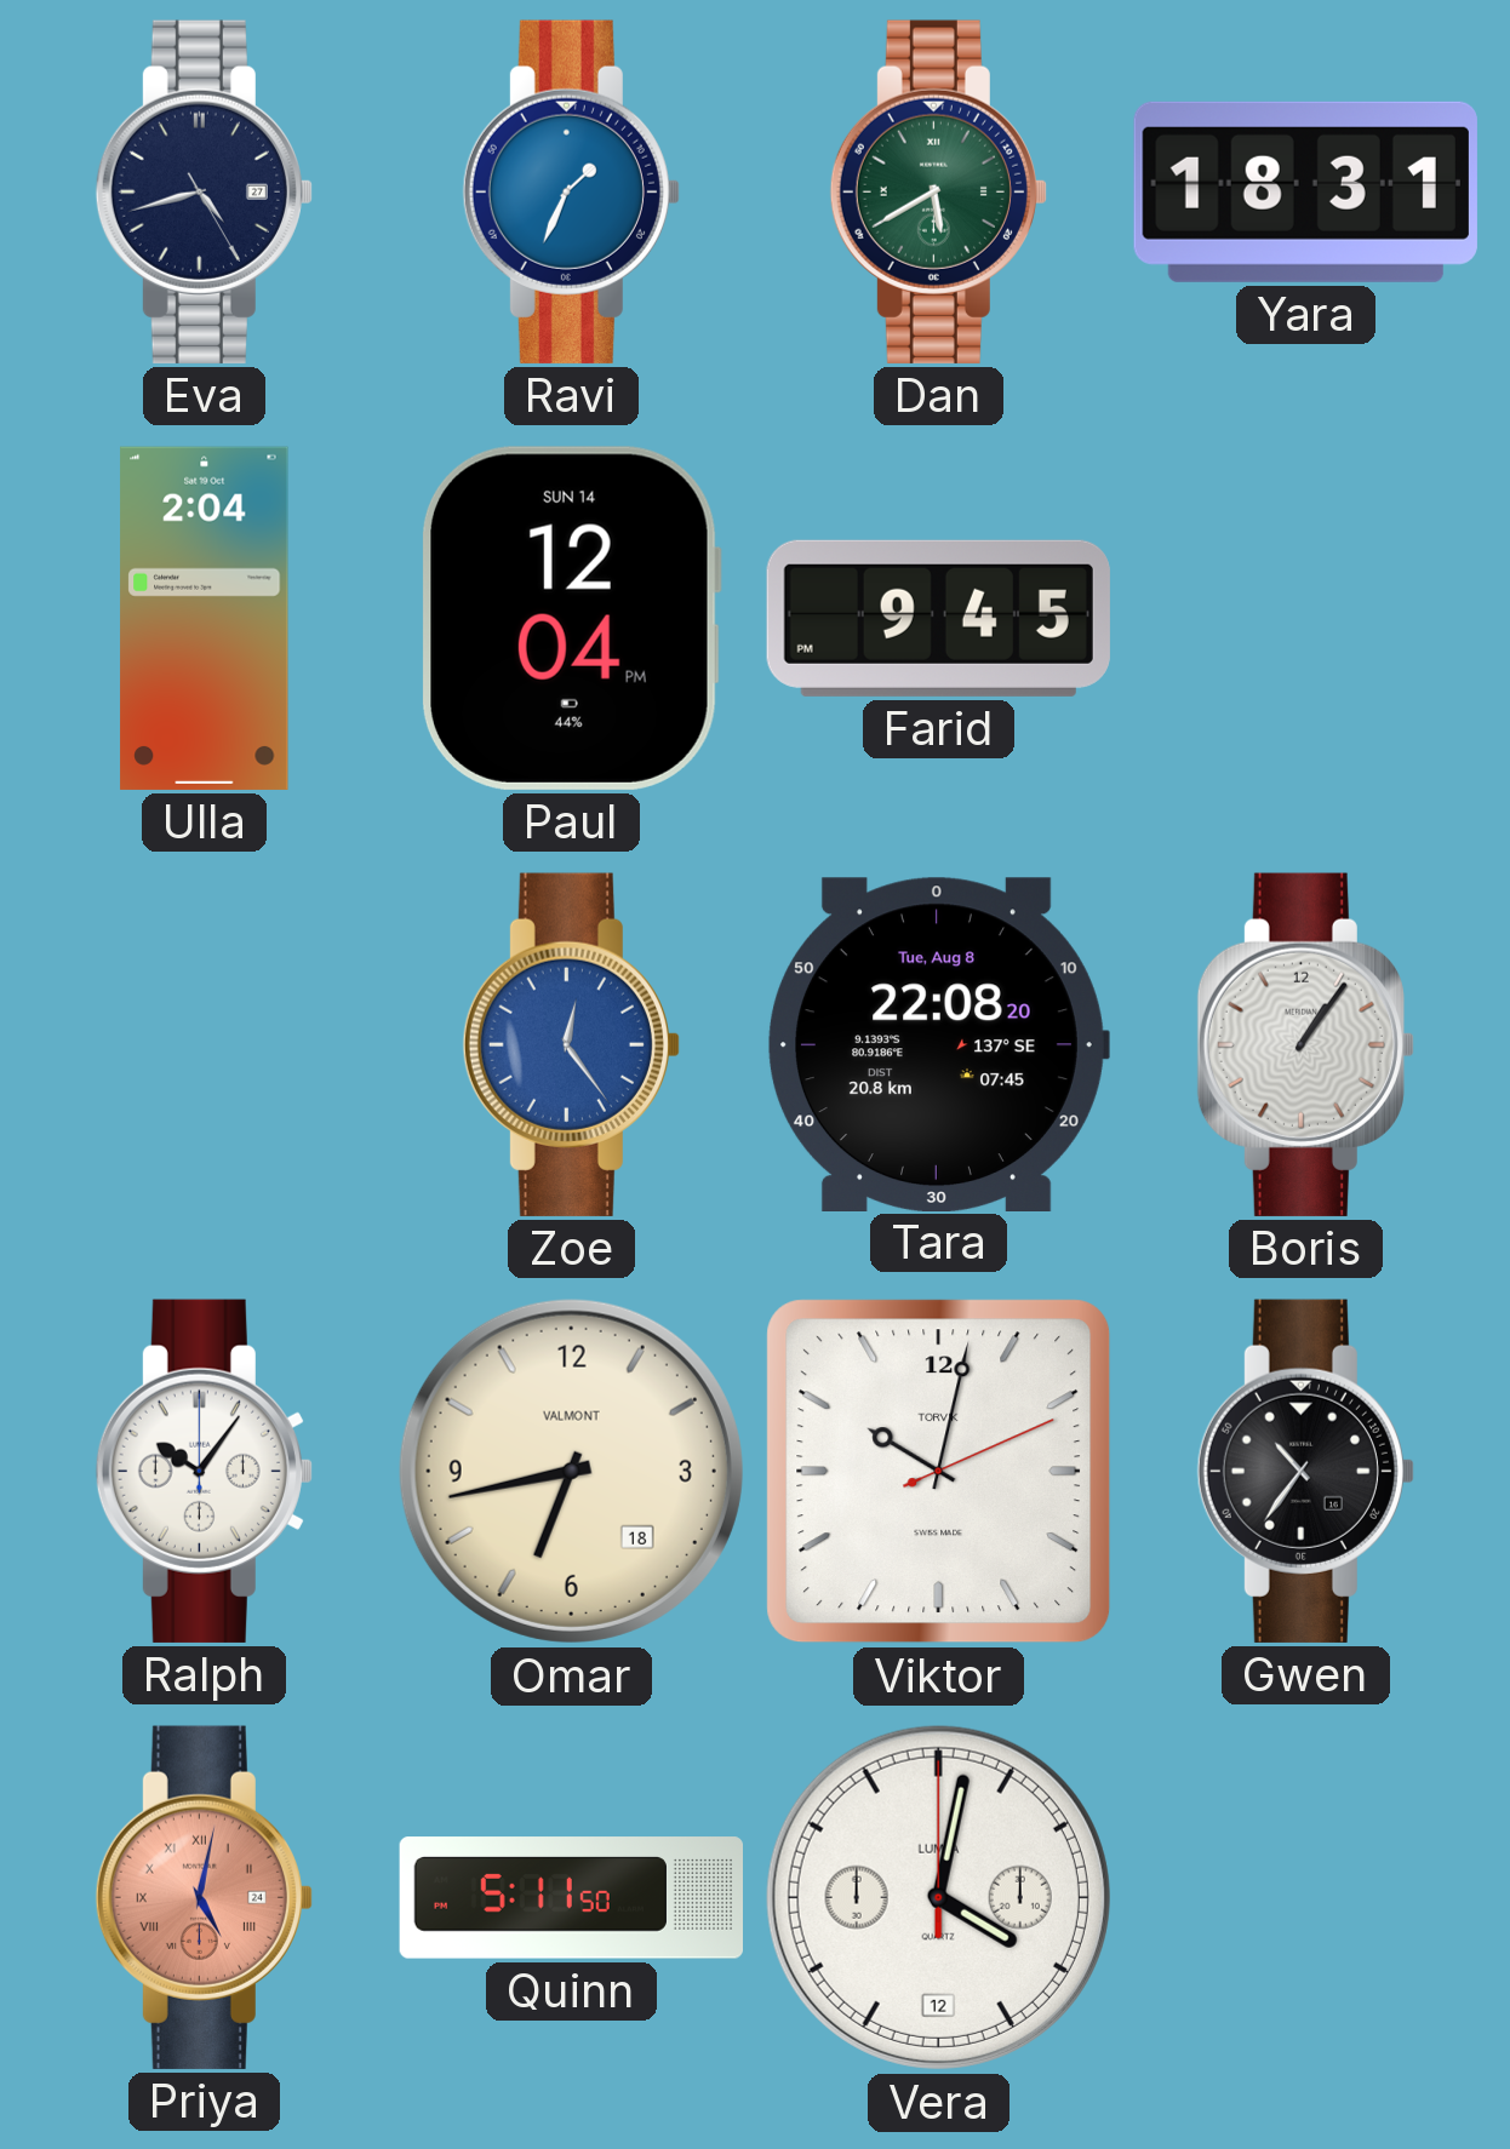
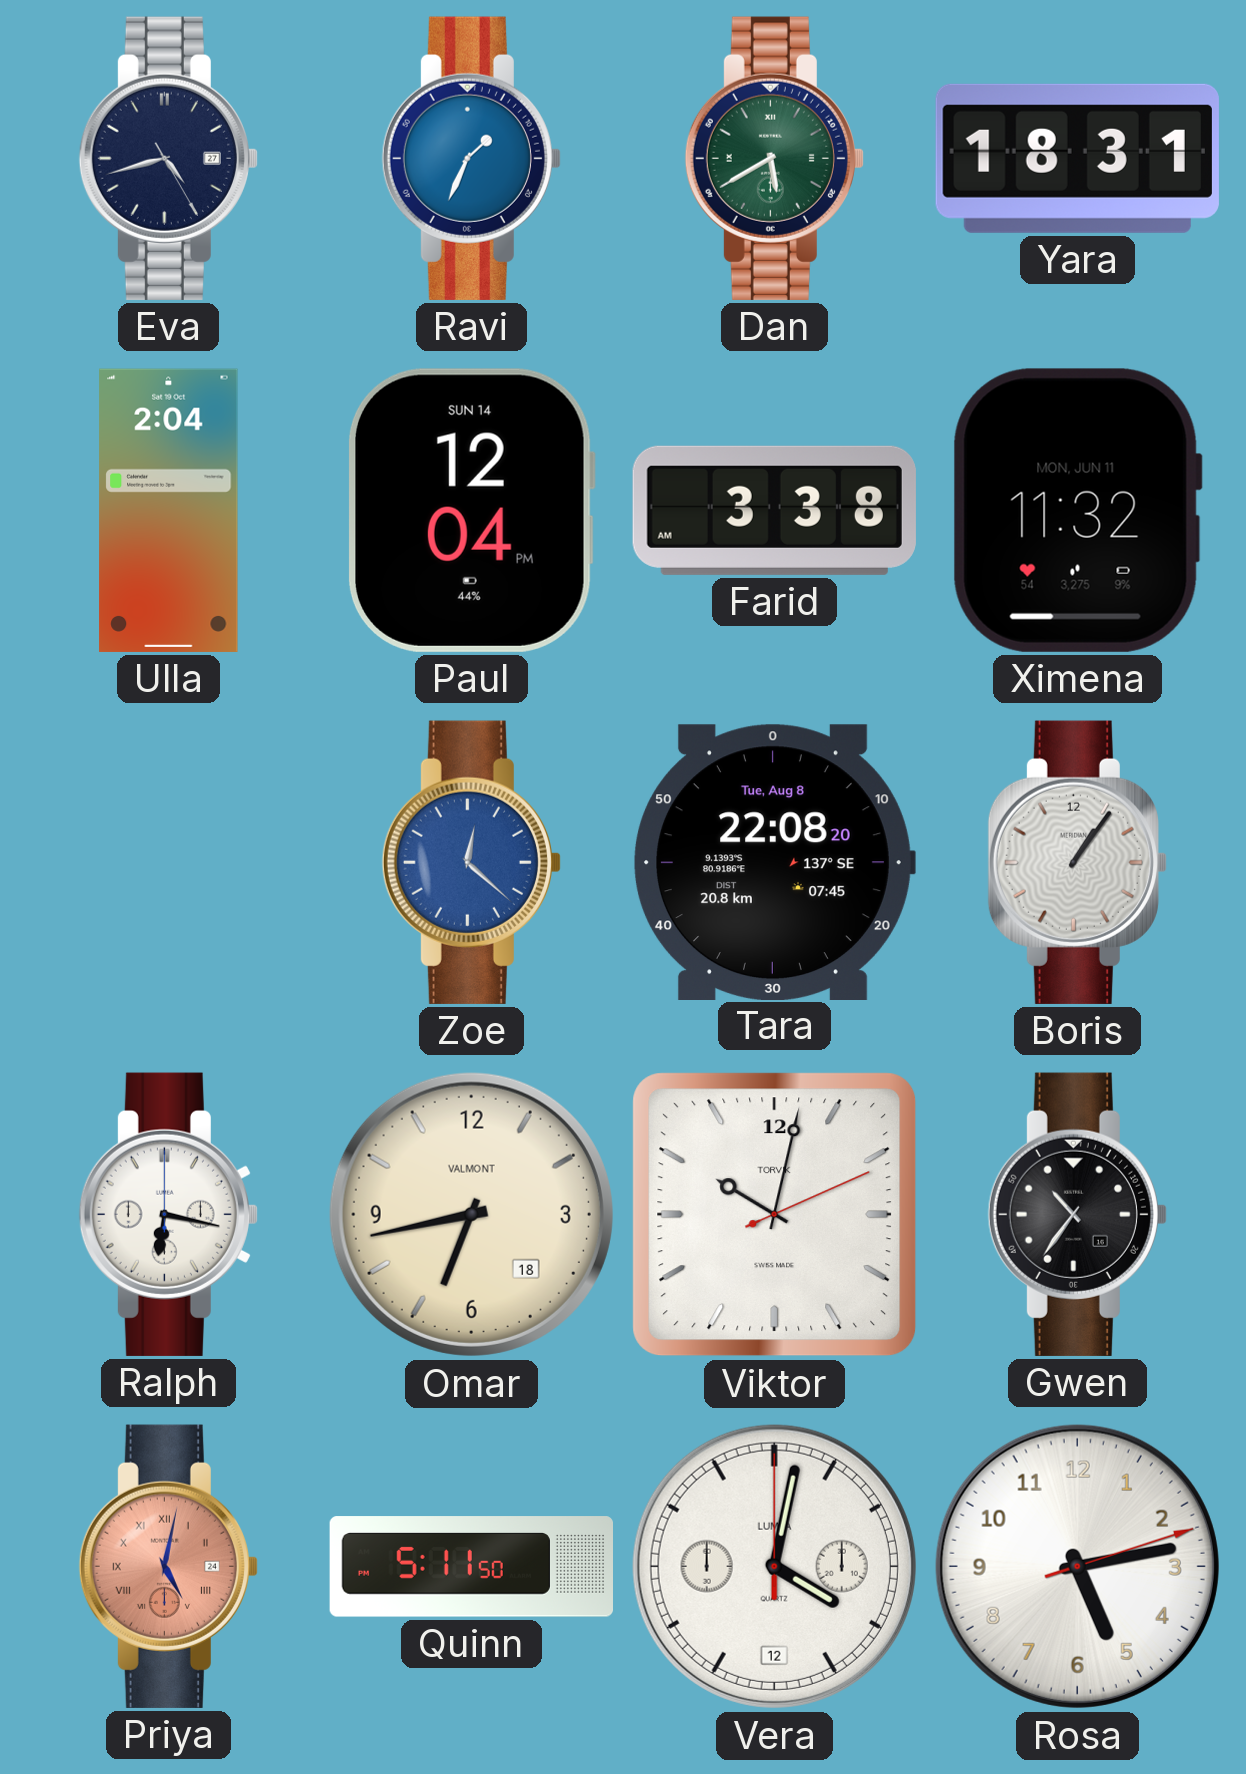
Farid: 9:45 -> 3:38 (774, 510)
Ximena: none -> 11:32 (1077, 510)
Zoe: 12:24 -> 12:22 (471, 862)
Ralph: 10:06 -> 6:17 (168, 1214)
Rosa: none -> 5:13 (1077, 1566)
